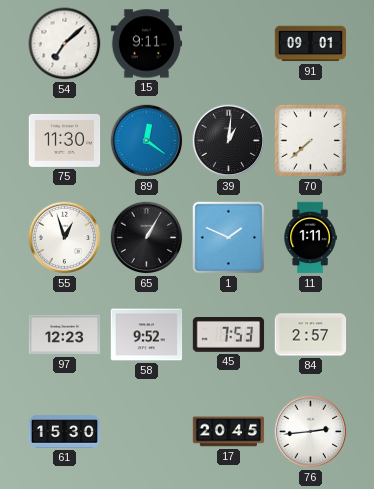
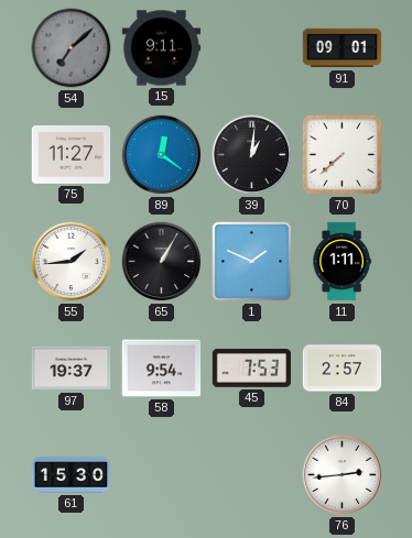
54 dial: white -> grey (72, 48)
75: 11:30 -> 11:27 (72, 154)
55: 12:57 -> 1:44 (72, 262)
97: 12:23 -> 19:37 (72, 369)
58: 9:52 -> 9:54 (162, 369)
17: 20:45 -> none (229, 432)
